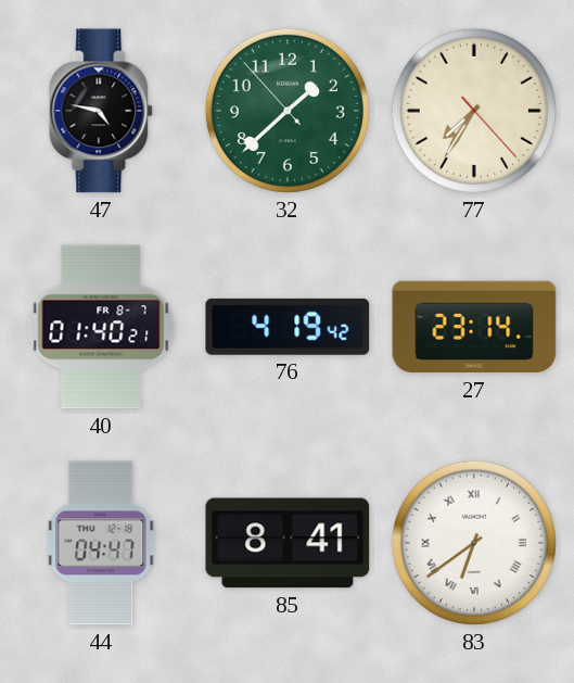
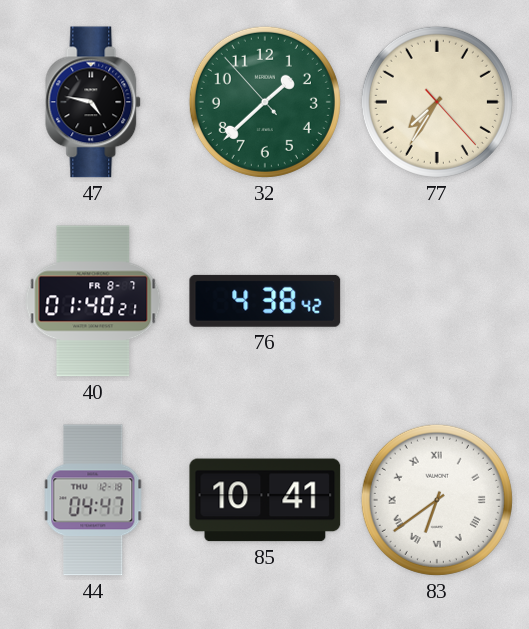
76: 4:19 -> 4:38 (265, 301)
27: 23:14 -> none (474, 327)
85: 8:41 -> 10:41 (265, 500)
